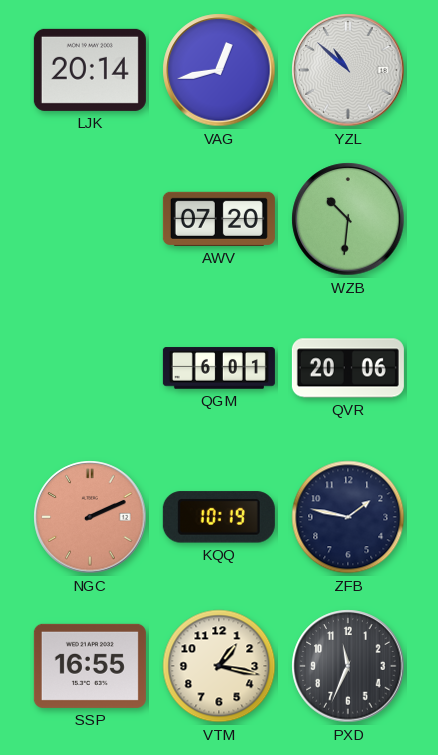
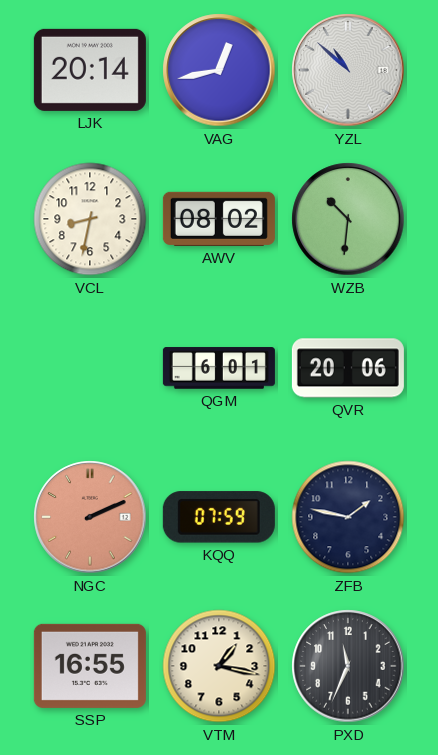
VCL: none -> 8:32 (90, 219)
AWV: 07:20 -> 08:02 (219, 219)
KQQ: 10:19 -> 07:59 (219, 517)
